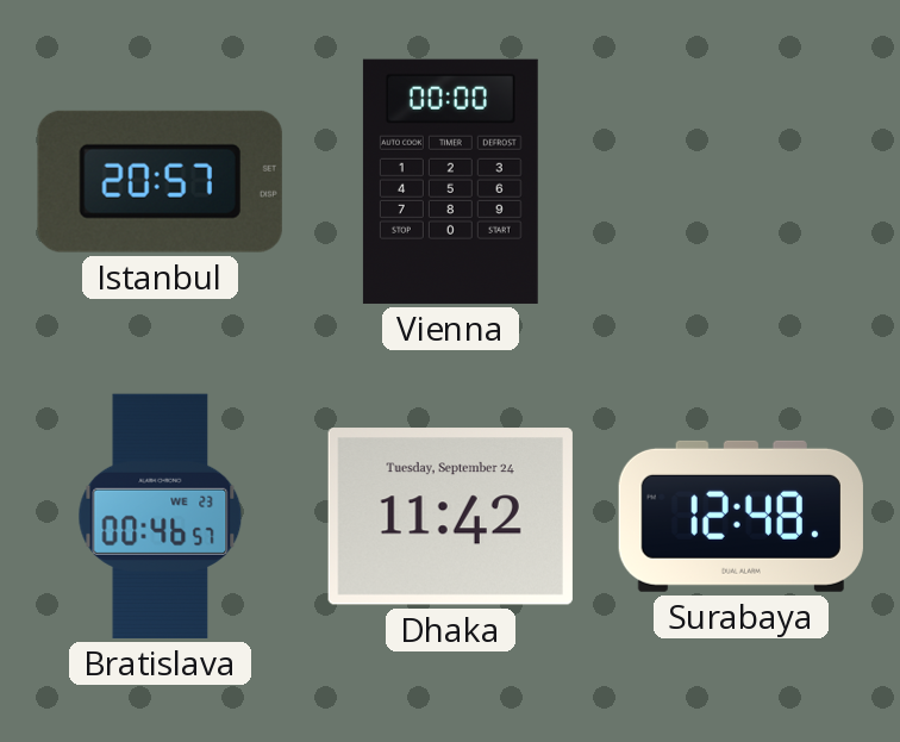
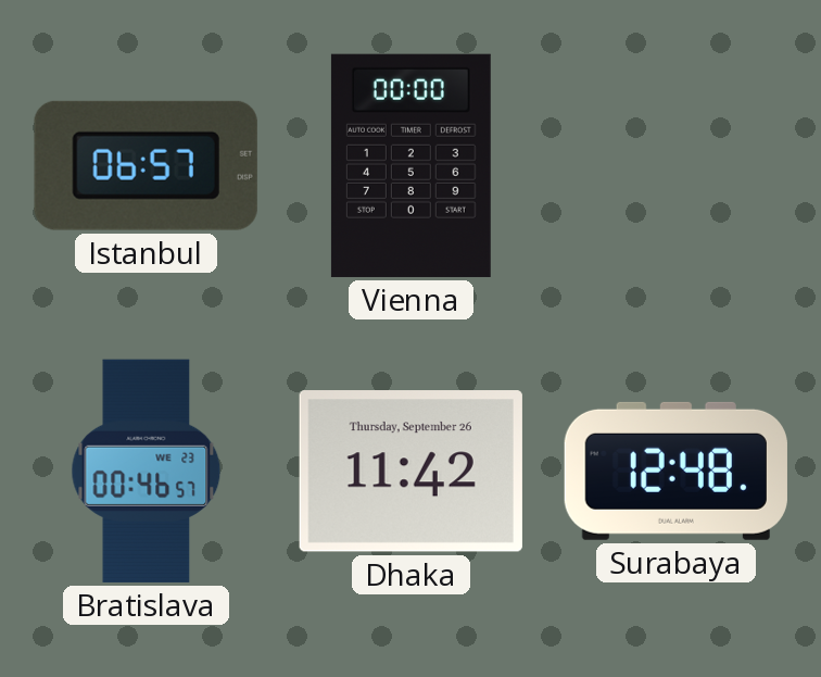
Istanbul: 20:57 -> 06:57 (146, 165)
Dhaka date: Tuesday, September 24 -> Thursday, September 26 (410, 472)
